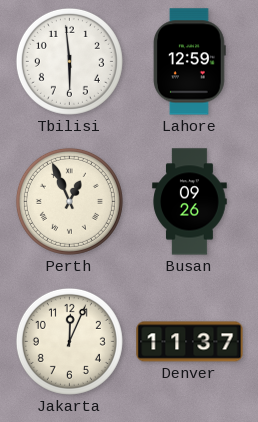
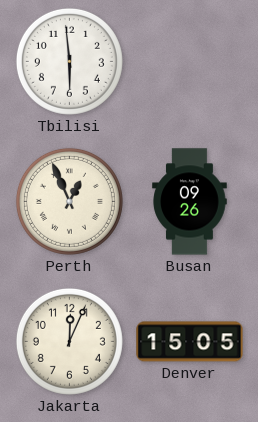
Lahore: 12:59 -> none (189, 62)
Denver: 11:37 -> 15:05 (190, 342)
